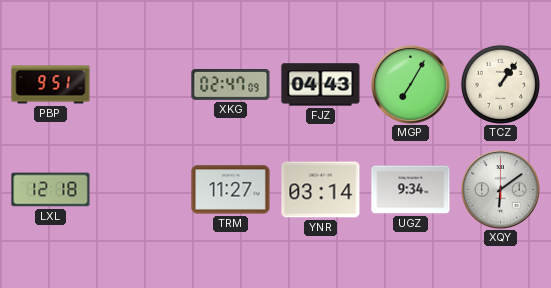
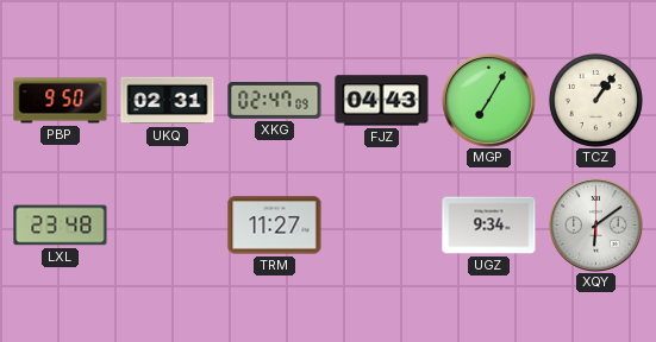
PBP: 9:51 -> 9:50 (61, 101)
UKQ: none -> 02:31 (168, 101)
LXL: 12:18 -> 23:48 (61, 226)
YNR: 03:14 -> none (321, 190)
